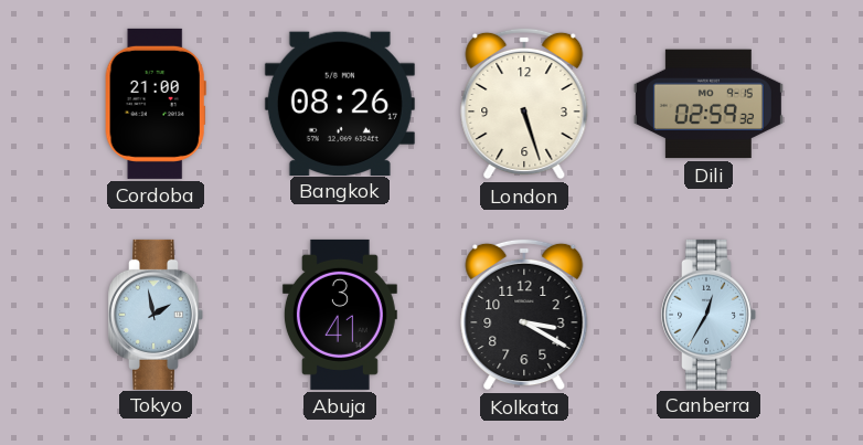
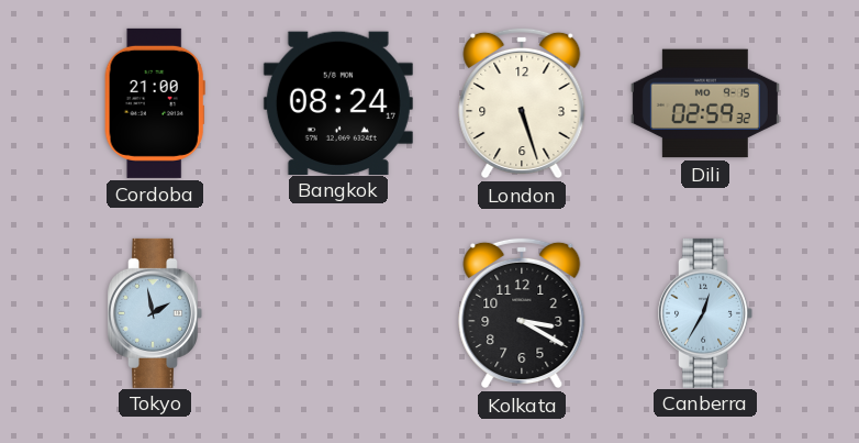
Bangkok: 08:26 -> 08:24 (338, 102)
Abuja: 3:41 -> none (340, 315)
